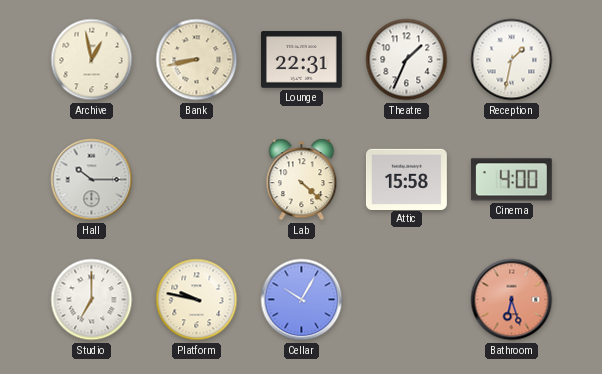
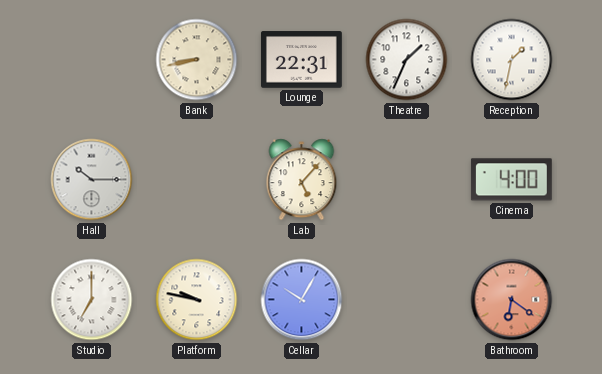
Archive: 12:58 -> none (92, 60)
Lab: 4:22 -> 5:07 (302, 180)
Attic: 15:58 -> none (406, 179)
Bathroom: 6:27 -> 6:21 (512, 300)
